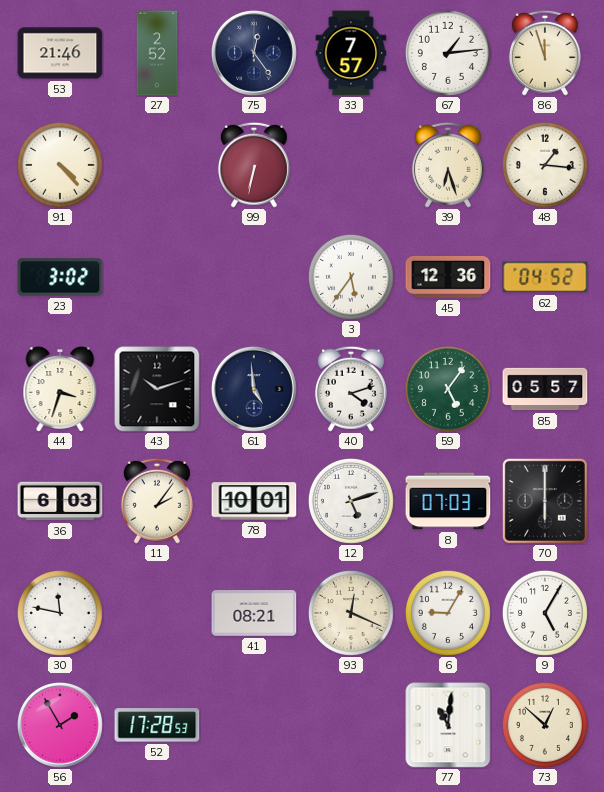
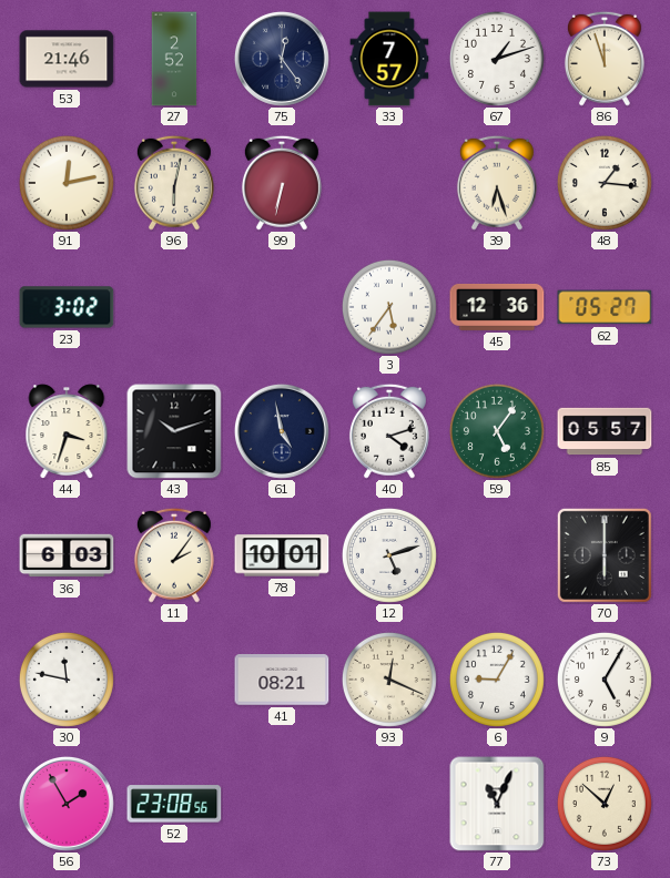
67: 1:14 -> 1:12 (497, 59)
91: 4:23 -> 12:13 (67, 183)
96: none -> 6:02 (174, 183)
62: 04:52 -> 05:27 (605, 307)
61: 4:59 -> 4:58 (282, 431)
8: 07:03 -> none (448, 501)
52: 17:28 -> 23:08 (174, 804)
77: 11:01 -> 11:04 (497, 804)
